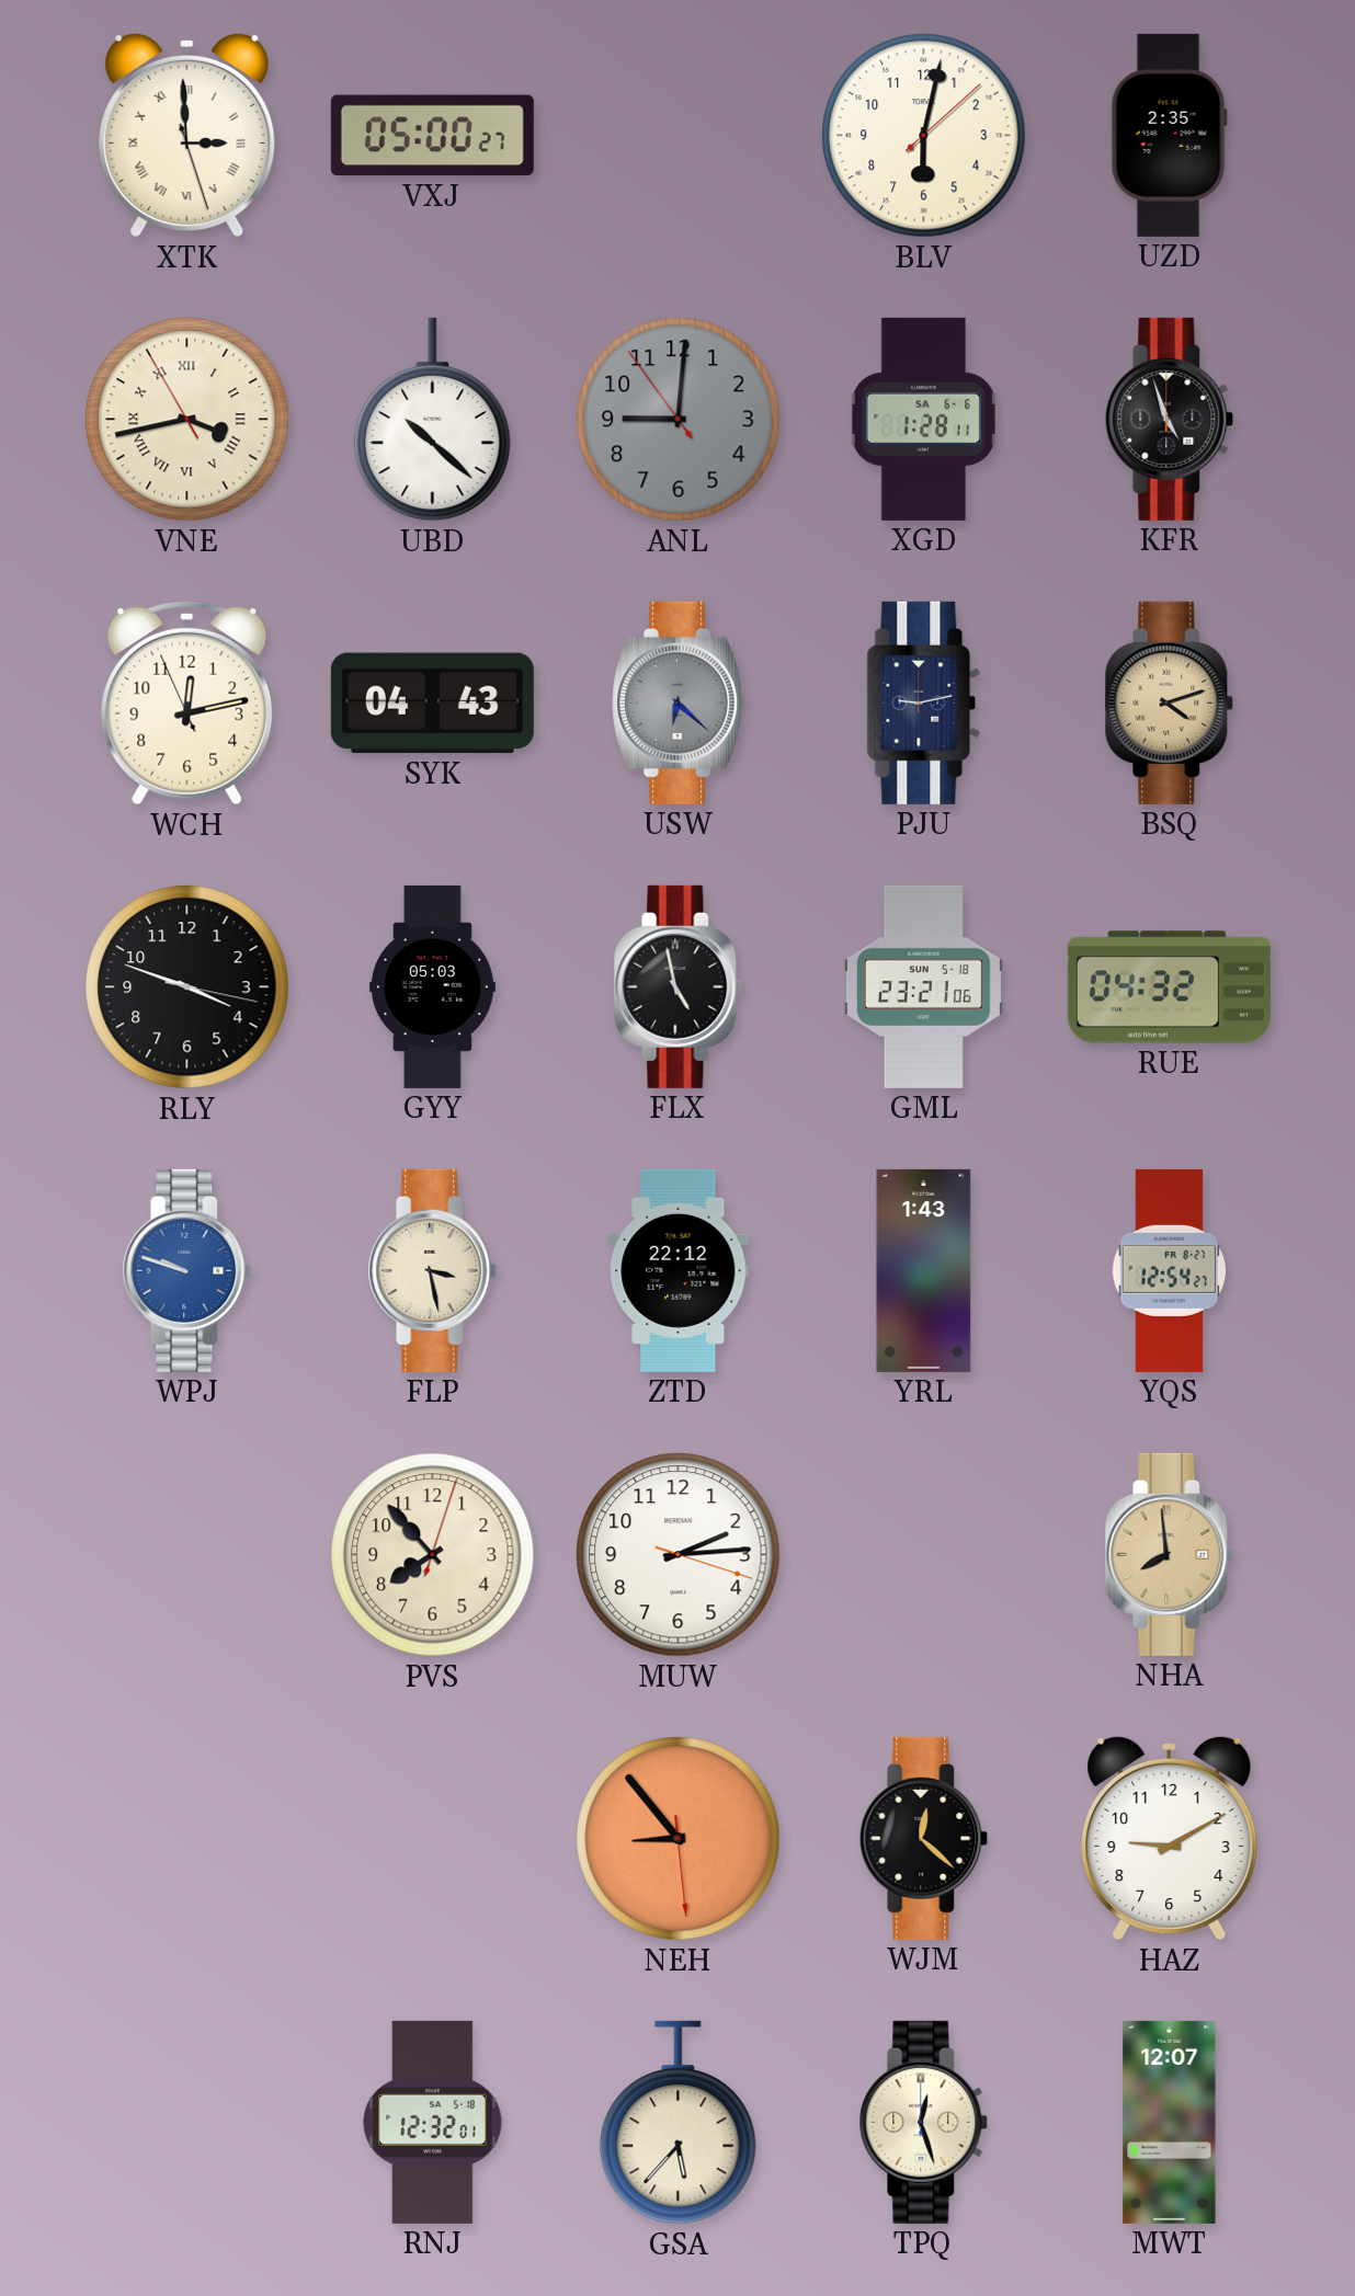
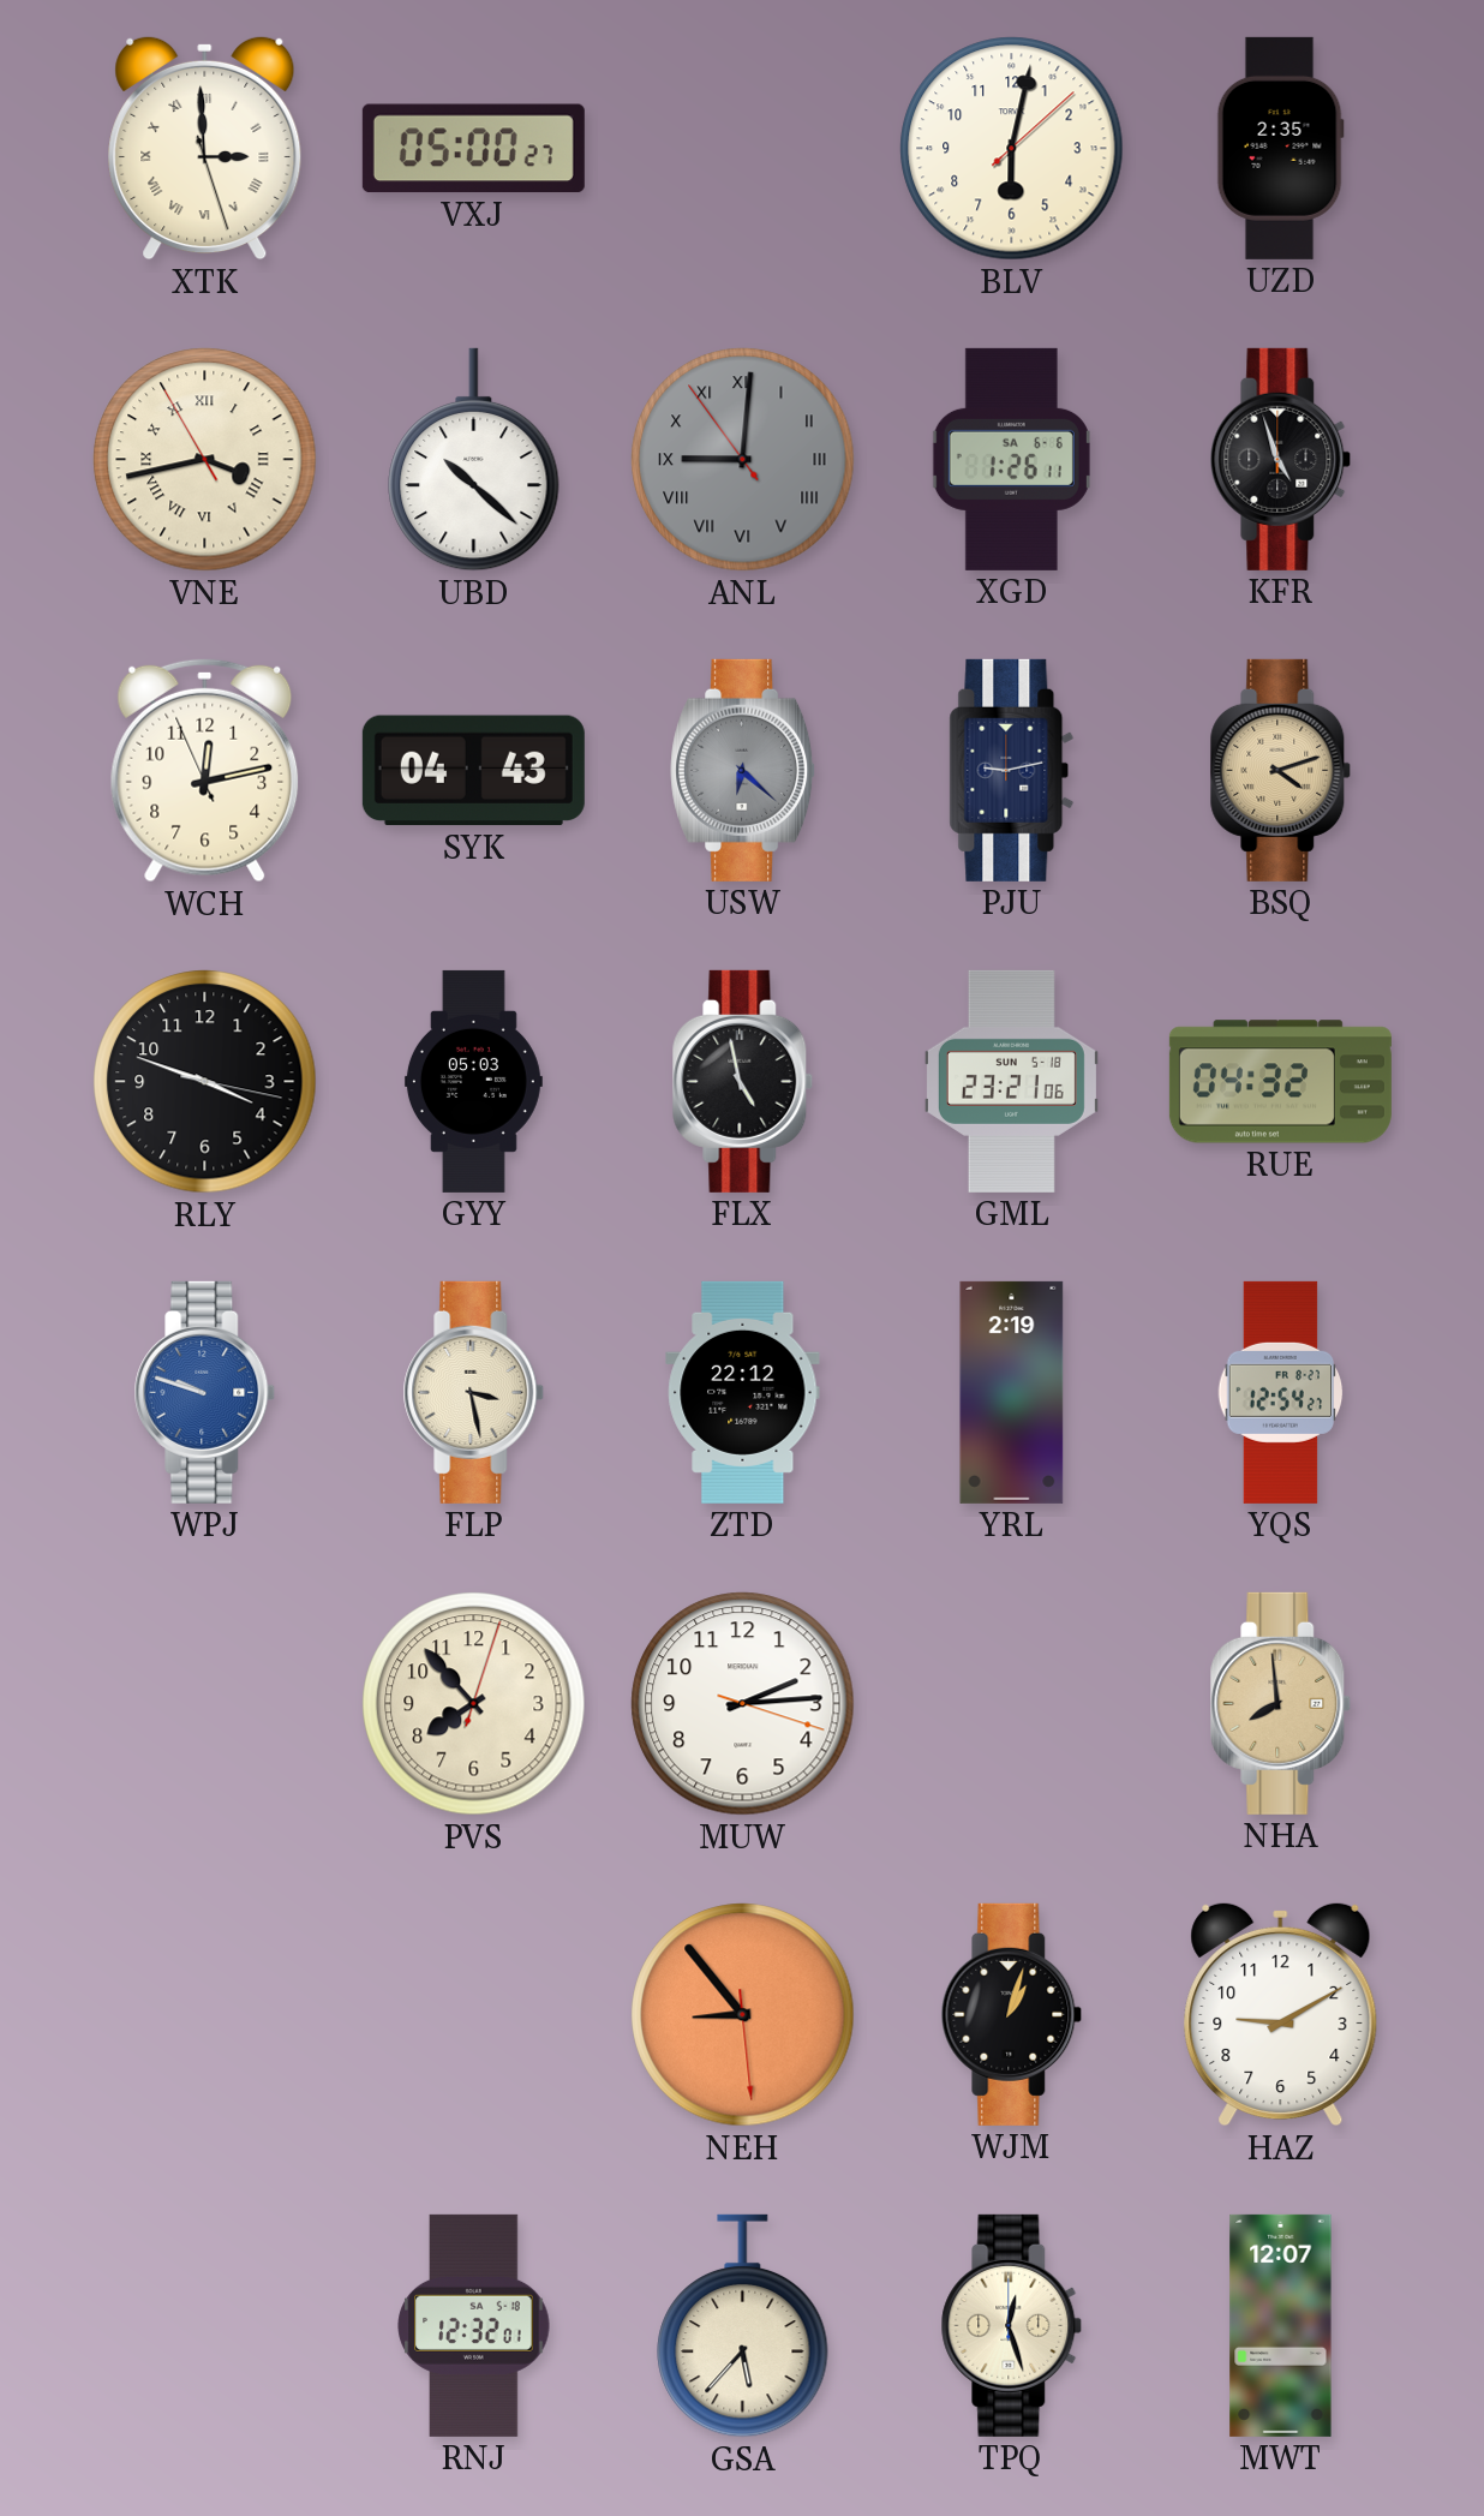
ANL numerals: Arabic -> Roman (743, 460)
XGD: 1:28 -> 1:26 (1011, 459)
YRL: 1:43 -> 2:19 (1012, 1392)
WJM: 12:22 -> 1:03 (1012, 2014)
